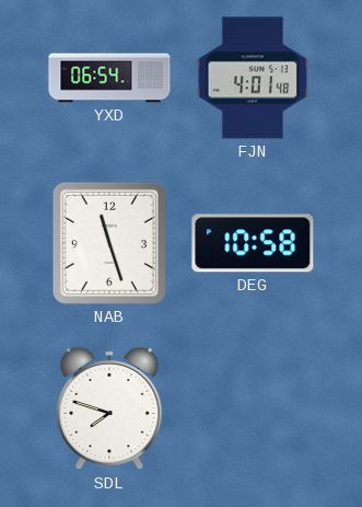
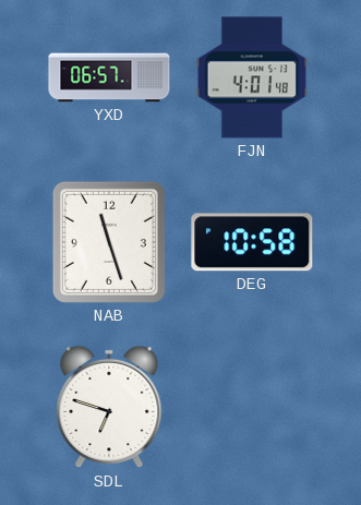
YXD: 06:54 -> 06:57 (109, 77)
SDL: 7:48 -> 6:48 (109, 407)
